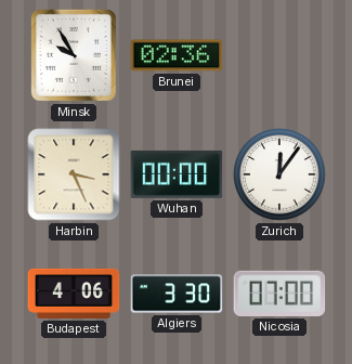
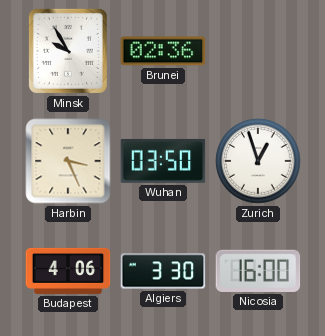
Wuhan: 00:00 -> 03:50 (163, 161)
Zurich: 12:06 -> 12:57 (258, 161)
Nicosia: 07:00 -> 16:00 (258, 271)
